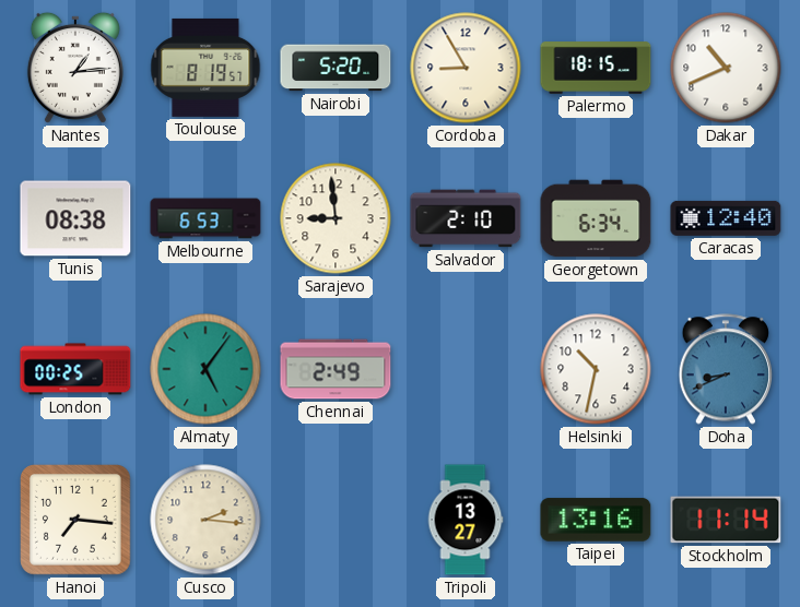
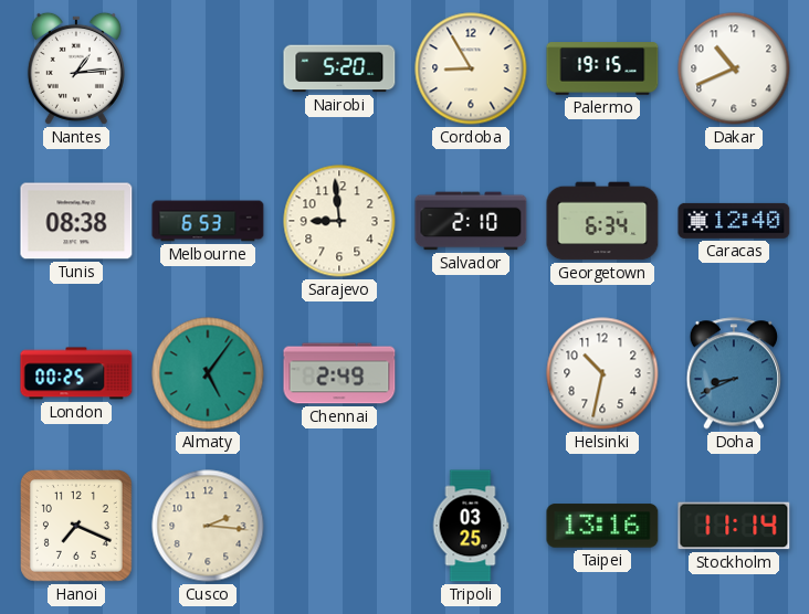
Toulouse: 8:19 -> none (205, 68)
Palermo: 18:15 -> 19:15 (602, 68)
Hanoi: 7:16 -> 7:19 (77, 527)
Tripoli: 13:27 -> 03:25 (471, 526)
